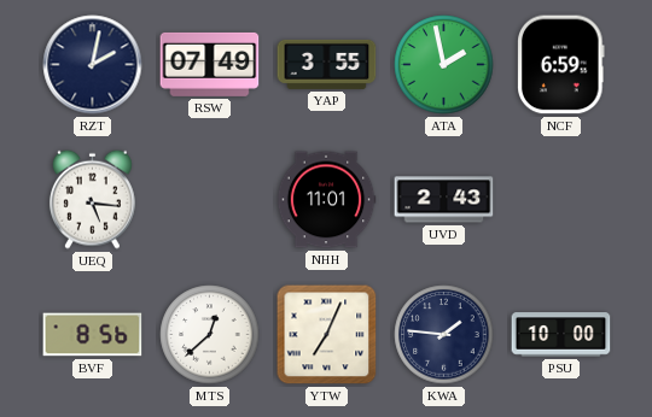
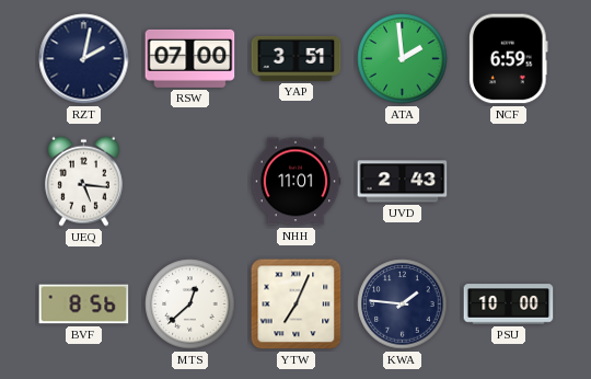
RSW: 07:49 -> 07:00 (190, 58)
YAP: 3:55 -> 3:51 (297, 58)
ATA: 1:58 -> 1:59 (403, 59)
